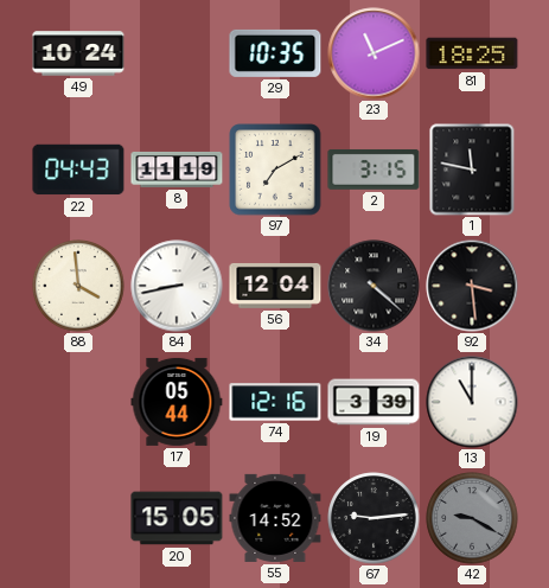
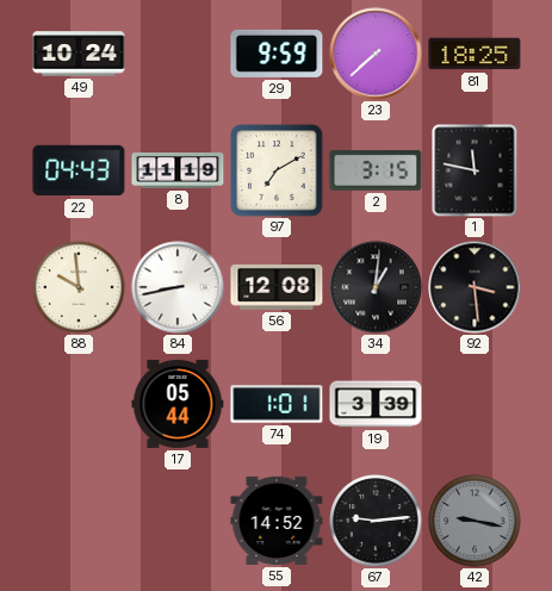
29: 10:35 -> 9:59 (277, 54)
23: 11:11 -> 7:38 (376, 54)
88: 3:59 -> 9:59 (79, 287)
56: 12:04 -> 12:08 (277, 287)
34: 4:22 -> 1:01 (376, 287)
74: 12:16 -> 1:01 (277, 404)
13: 11:00 -> none (472, 402)
20: 15:05 -> none (177, 518)
42: 9:20 -> 9:17 (475, 521)
